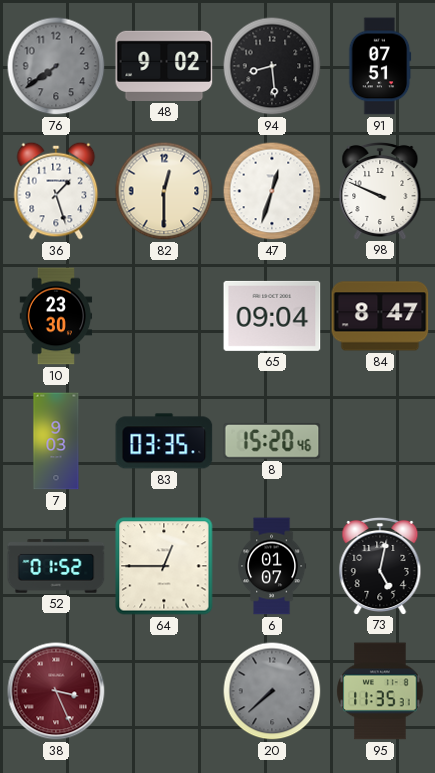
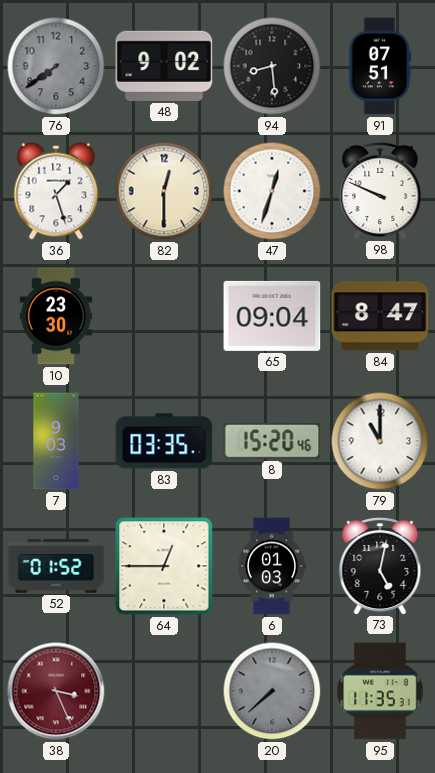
79: none -> 11:00 (380, 441)
6: 01:07 -> 01:03 (273, 566)
